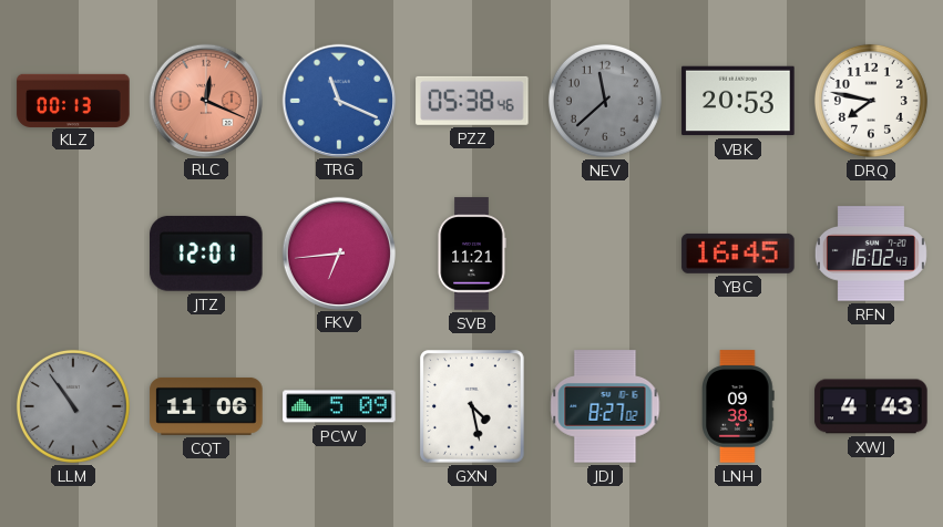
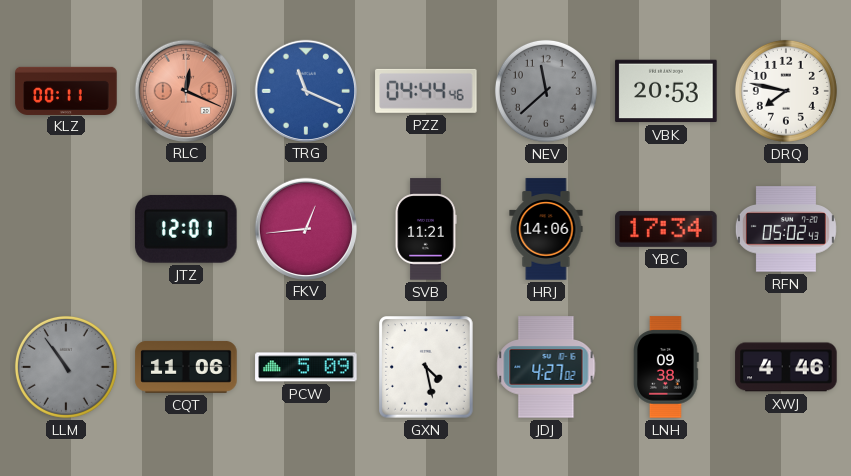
KLZ: 00:13 -> 00:11 (66, 90)
PZZ: 05:38 -> 04:44 (426, 91)
FKV: 6:44 -> 12:44 (305, 228)
HRJ: none -> 14:06 (546, 229)
YBC: 16:45 -> 17:34 (666, 229)
RFN: 16:02 -> 05:02 (786, 229)
JDJ: 8:27 -> 4:27 (546, 367)
XWJ: 4:43 -> 4:46 (786, 367)
